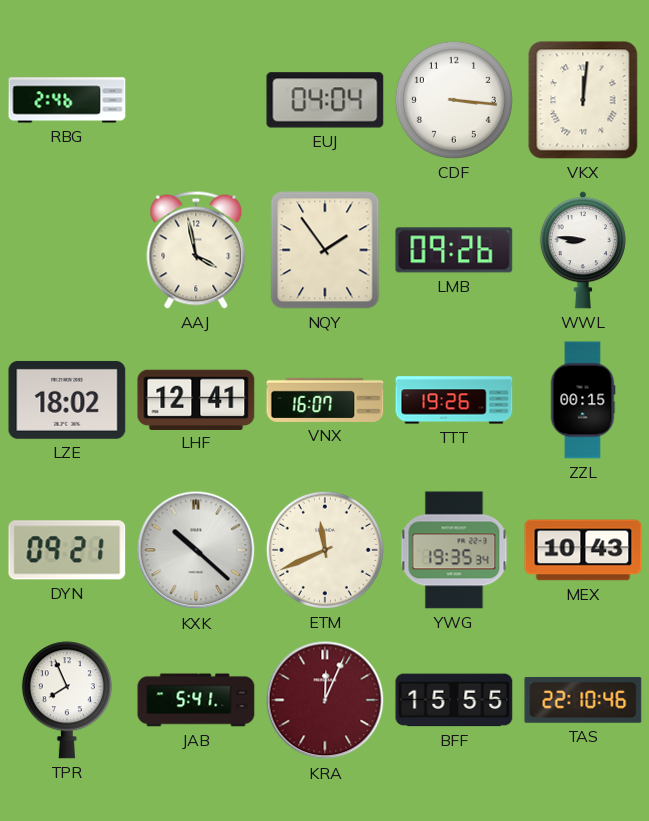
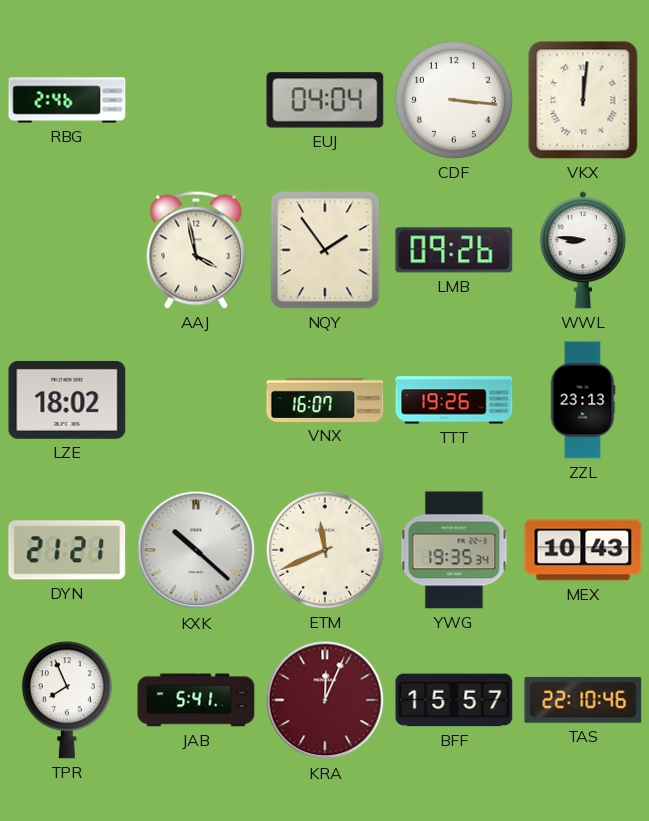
LHF: 12:41 -> none (196, 399)
ZZL: 00:15 -> 23:13 (583, 400)
DYN: 09:21 -> 21:21 (67, 550)
BFF: 15:55 -> 15:57 (454, 700)
